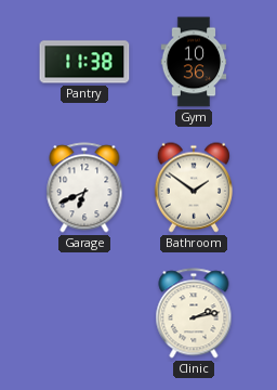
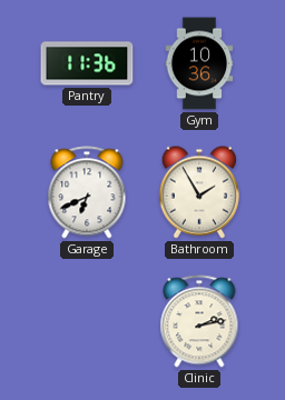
Pantry: 11:38 -> 11:36 (87, 63)
Bathroom: 1:51 -> 1:55 (198, 192)
